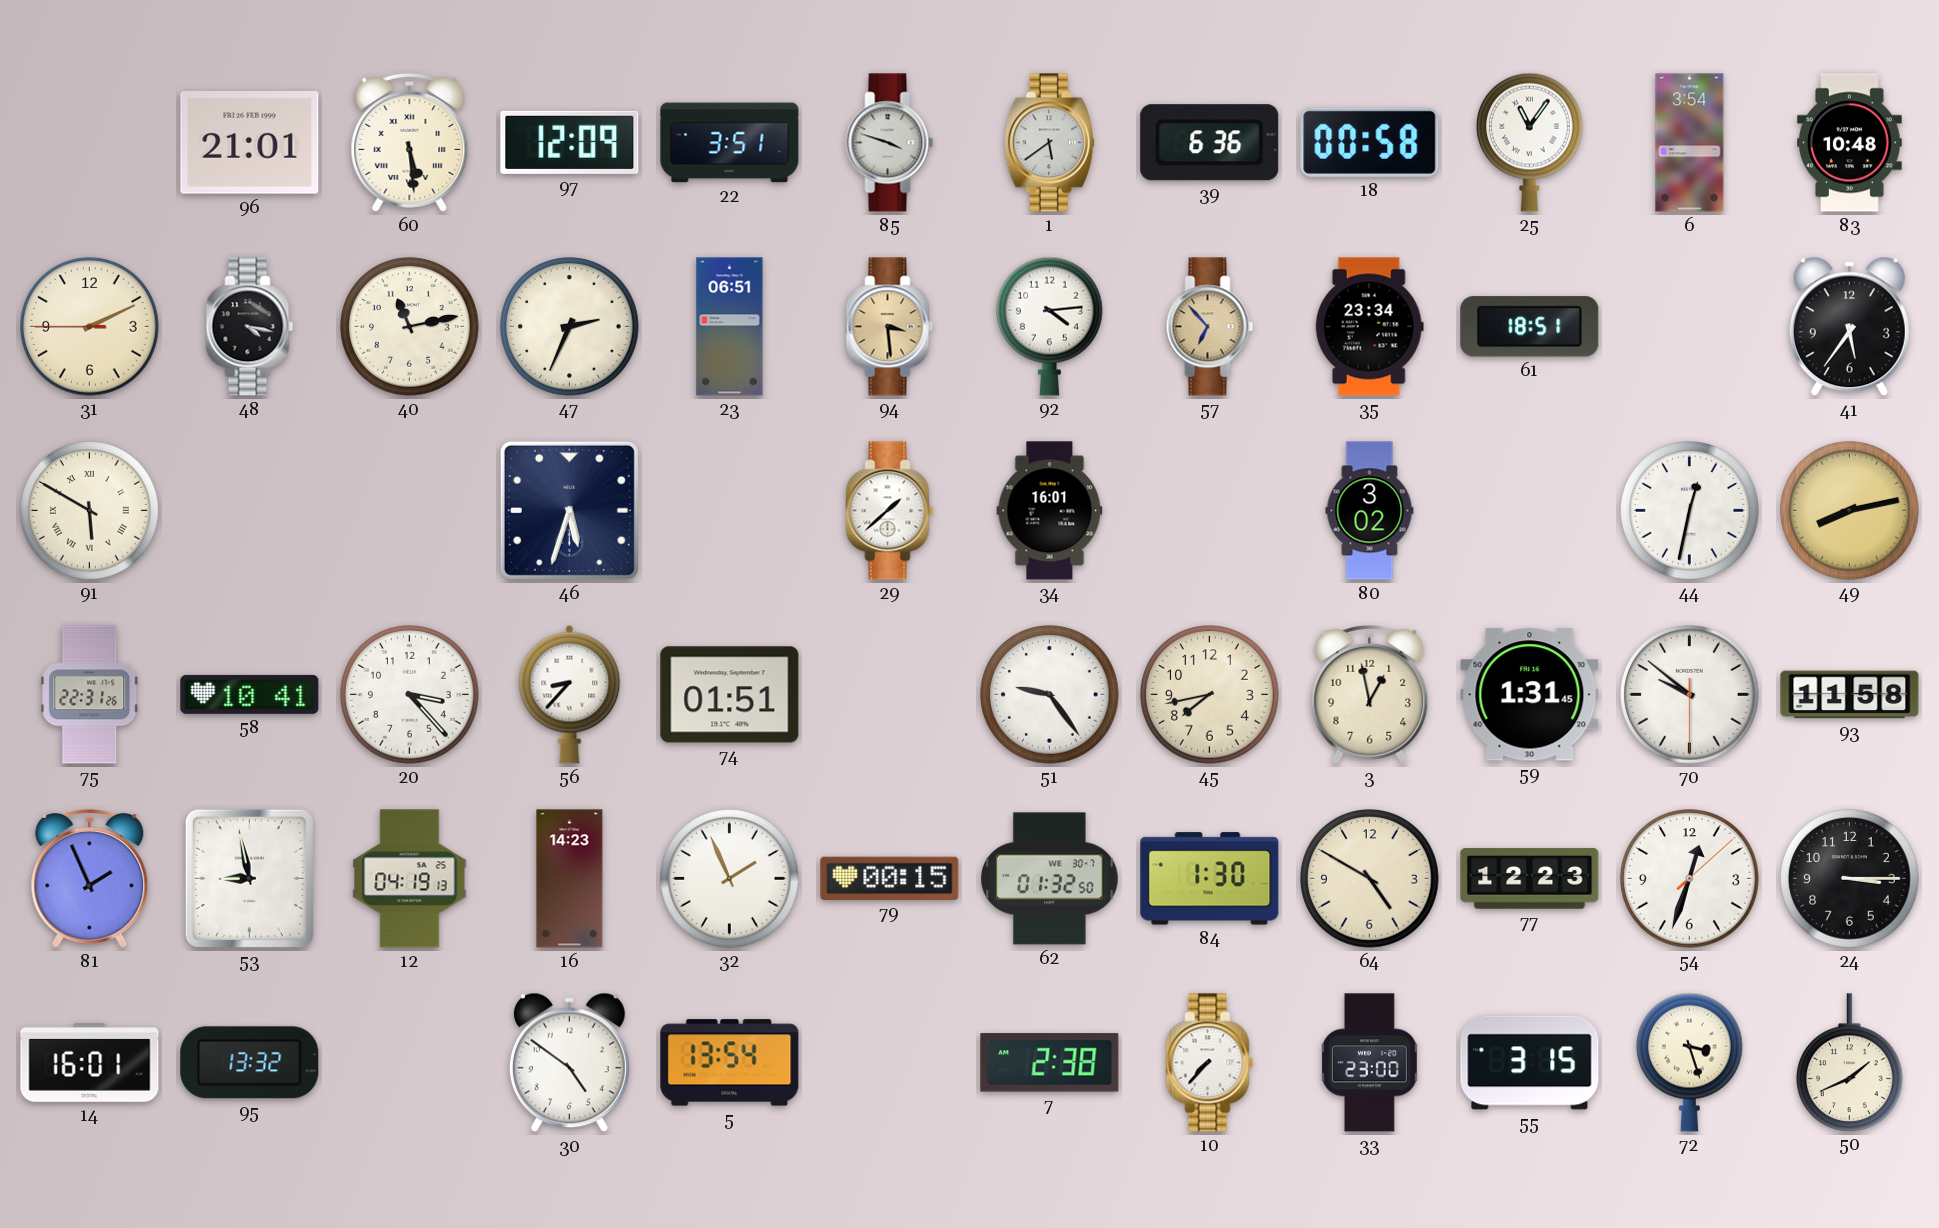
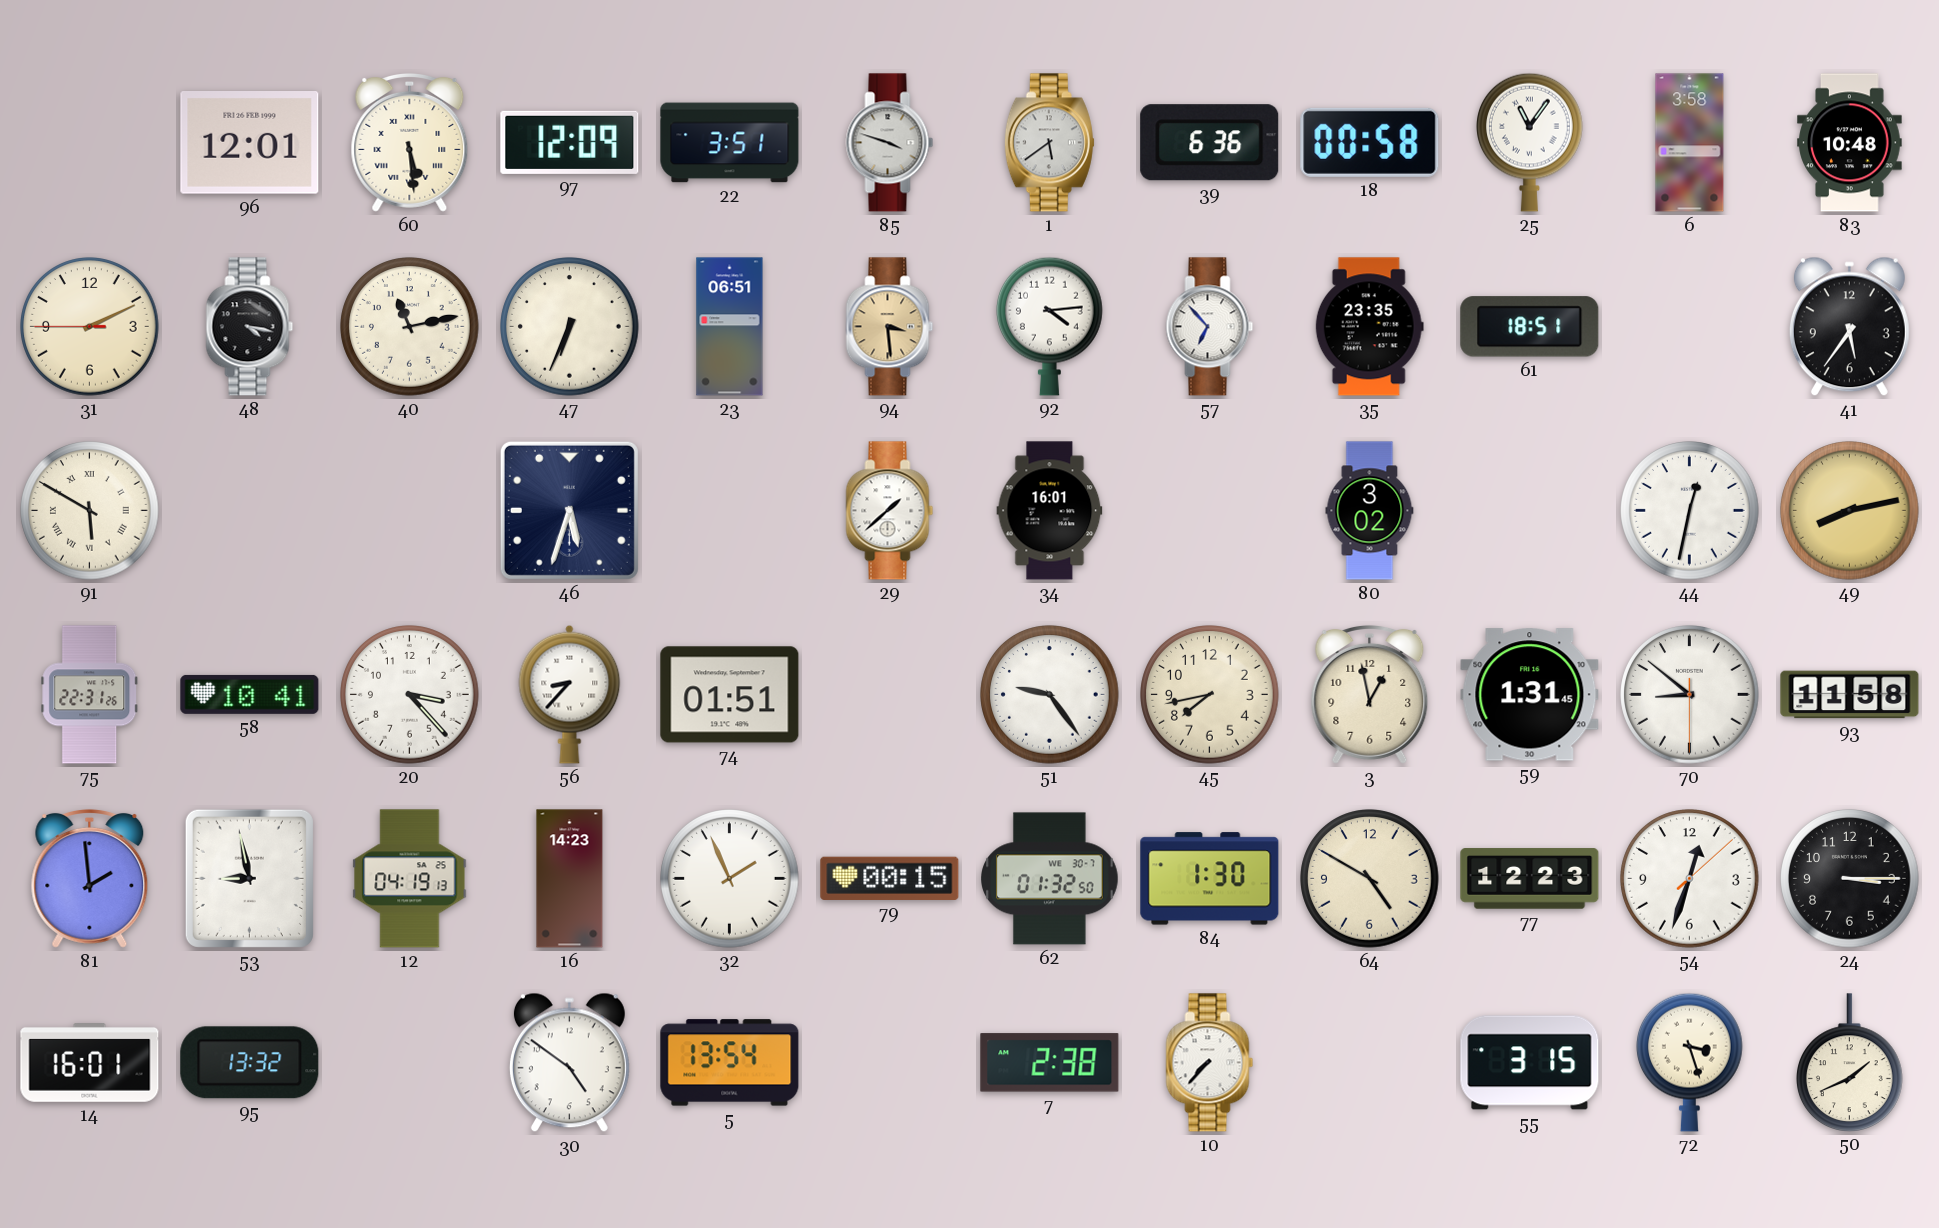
96: 21:01 -> 12:01 (250, 143)
6: 3:54 -> 3:58 (1690, 143)
47: 2:34 -> 6:34 (570, 327)
57 dial: champagne -> white (1210, 327)
35: 23:34 -> 23:35 (1369, 327)
70: 9:51 -> 8:51 (1690, 695)
81: 1:56 -> 1:59 (90, 878)
33: 23:00 -> none (1369, 1063)
